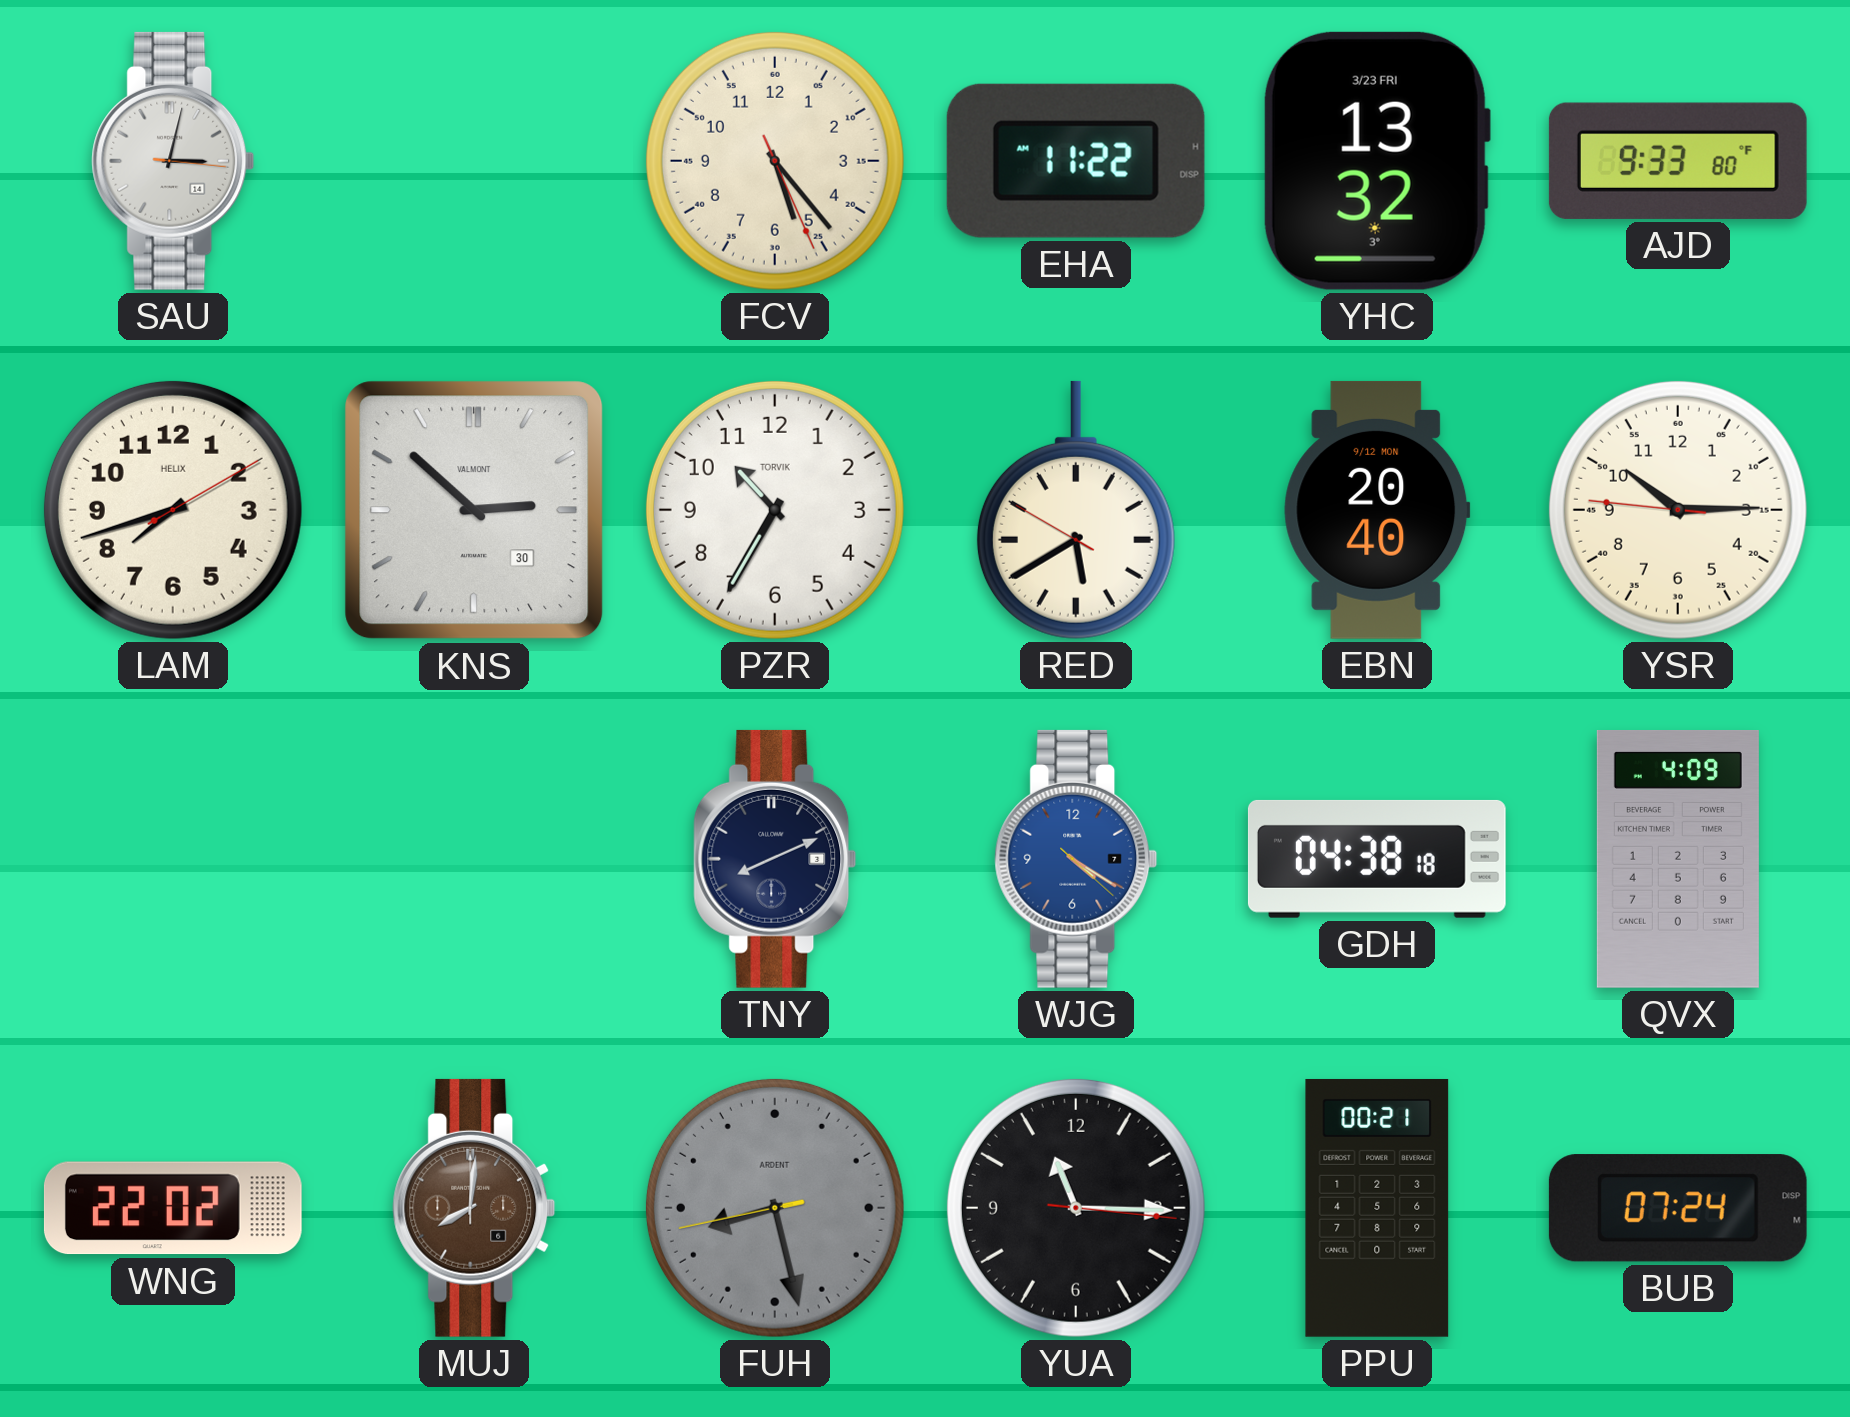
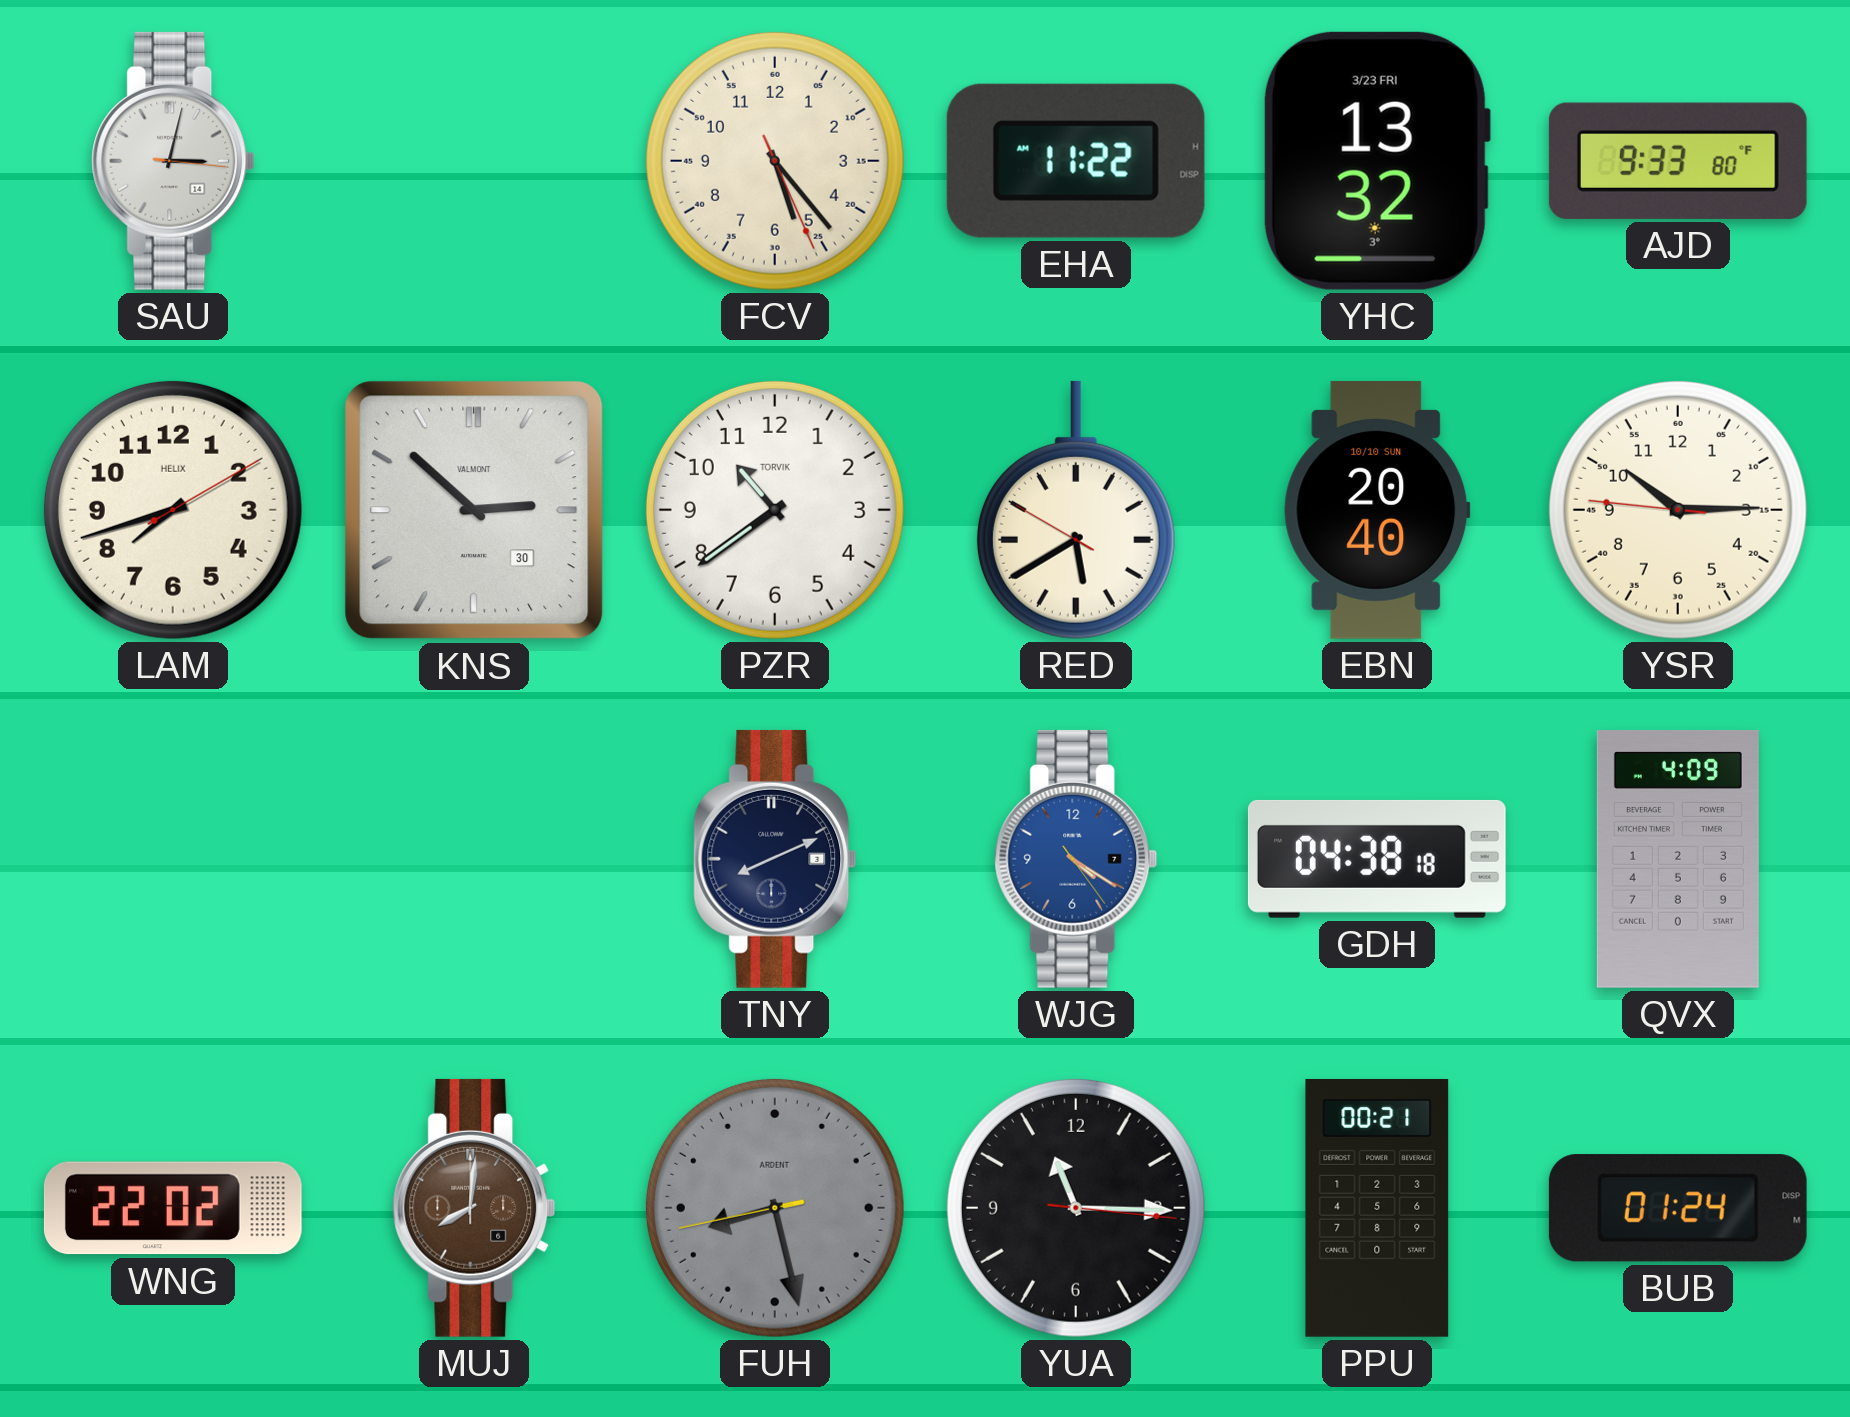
PZR: 10:35 -> 10:39 (775, 510)
EBN date: 9/12 MON -> 10/10 SUN (1377, 510)
WJG: 4:20:22 -> 4:20:24 (1076, 859)
BUB: 07:24 -> 01:24 (1678, 1208)
